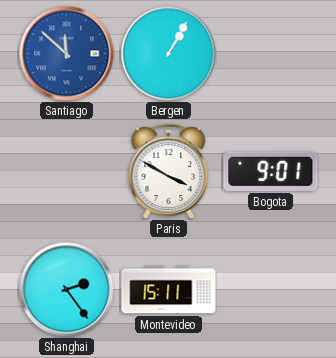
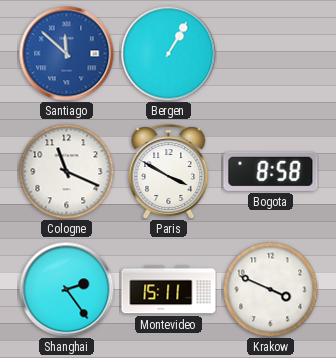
Cologne: none -> 11:19 (66, 171)
Bogota: 9:01 -> 8:58 (271, 171)
Krakow: none -> 3:49 (270, 289)
